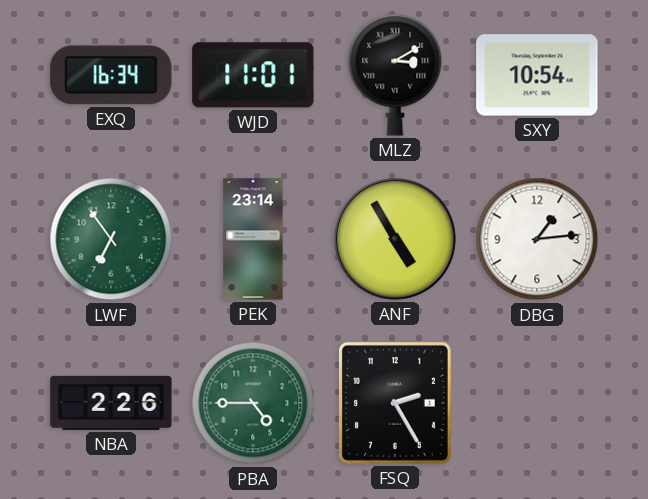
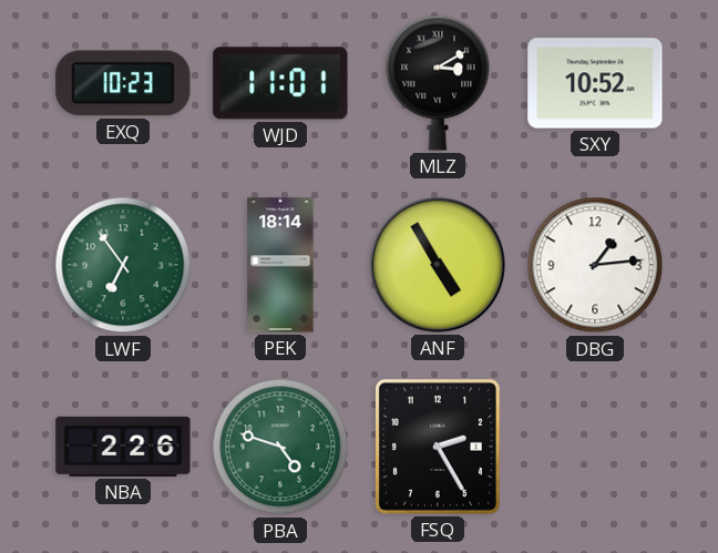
EXQ: 16:34 -> 10:23 (123, 83)
SXY: 10:54 -> 10:52 (595, 83)
PEK: 23:14 -> 18:14 (280, 265)
PBA: 4:45 -> 4:48 (280, 447)
